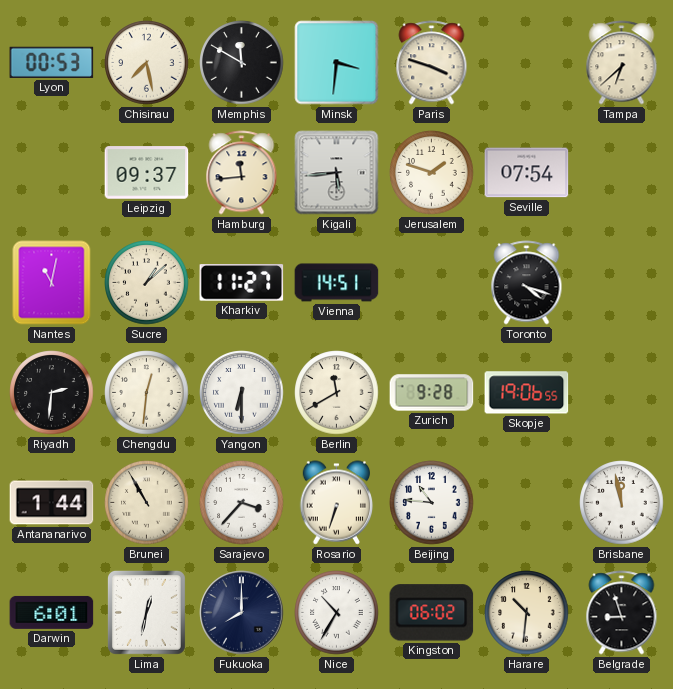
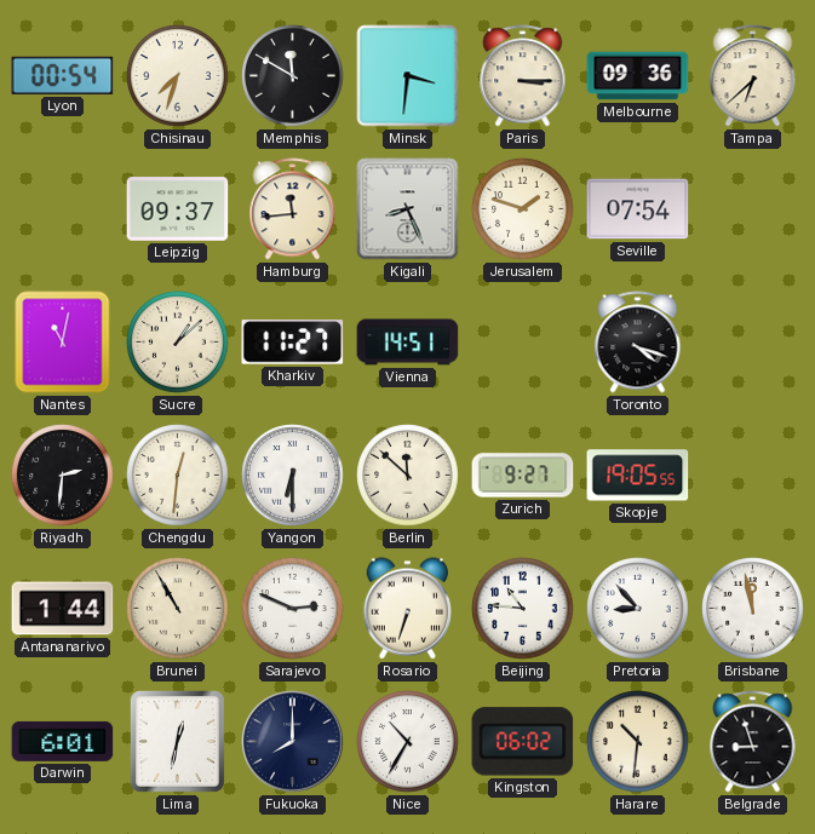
Lyon: 00:53 -> 00:54 (63, 75)
Chisinau: 7:28 -> 7:33 (178, 76)
Paris: 3:48 -> 3:15 (523, 76)
Melbourne: none -> 09:36 (638, 76)
Kigali: 5:44 -> 8:26 (408, 209)
Berlin: 11:40 -> 11:52 (408, 476)
Zurich: 9:28 -> 9:27 (523, 476)
Skopje: 19:06 -> 19:05 (638, 476)
Sarajevo: 3:37 -> 2:49 (293, 609)
Pretoria: none -> 8:53 (638, 609)
